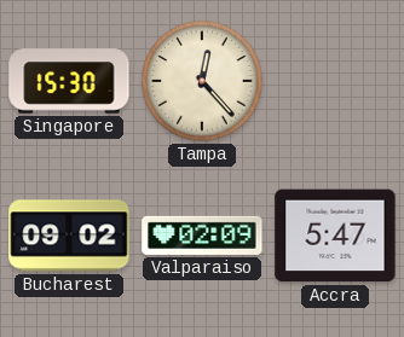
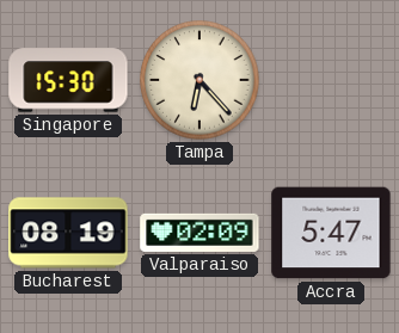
Tampa: 12:23 -> 6:23 (199, 80)
Bucharest: 09:02 -> 08:19 (68, 233)
